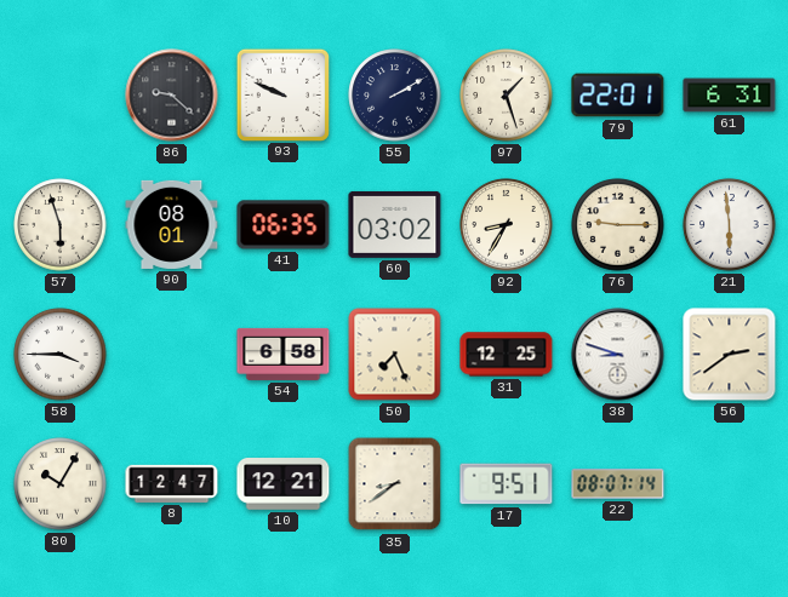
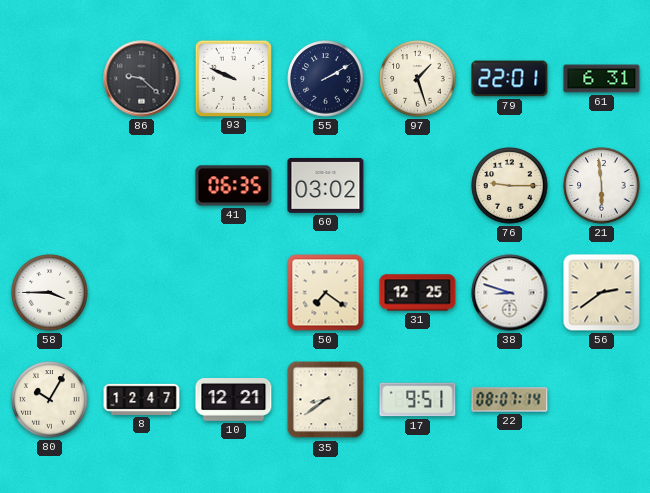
57: 5:57 -> none (61, 225)
90: 08:01 -> none (172, 224)
92: 8:35 -> none (507, 225)
54: 6:58 -> none (284, 354)
50: 7:26 -> 7:21 (326, 293)
